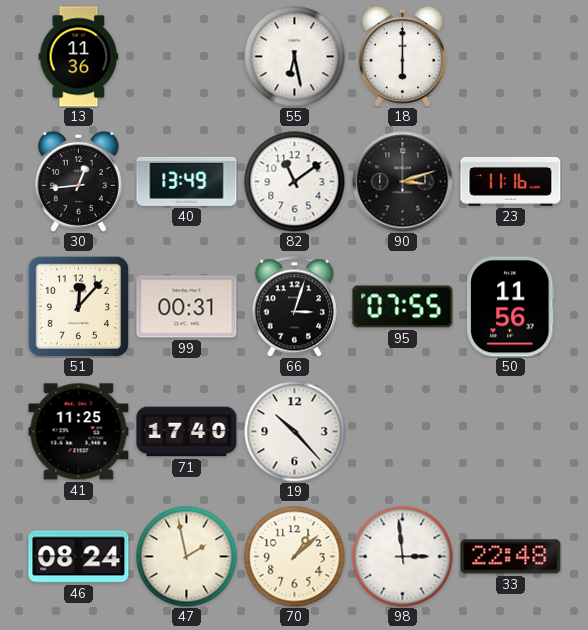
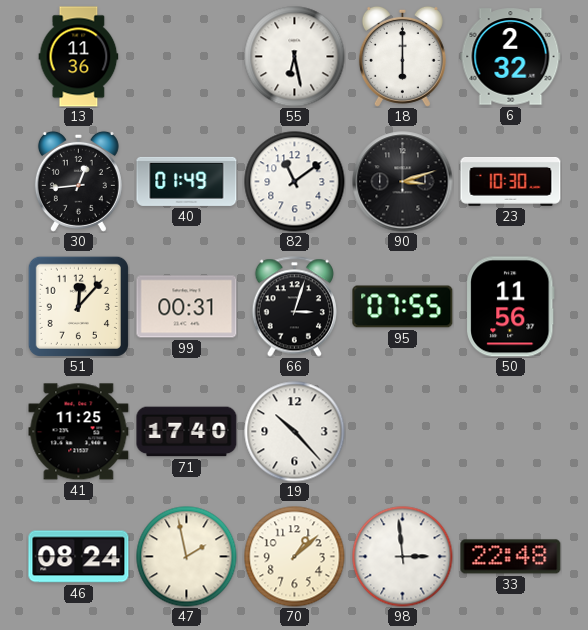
6: none -> 2:32 (511, 57)
40: 13:49 -> 01:49 (187, 181)
23: 11:16 -> 10:30 (511, 181)
